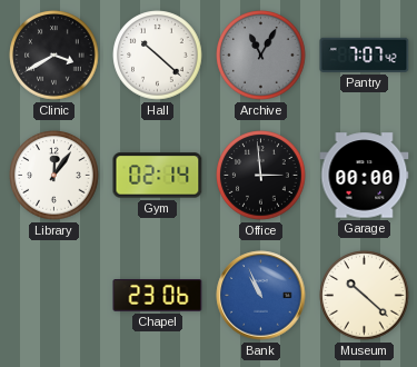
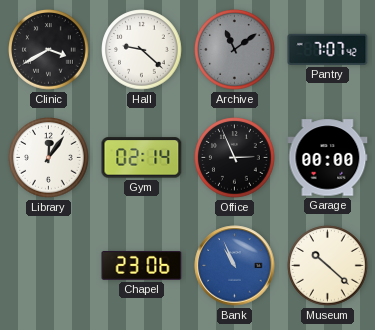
Hall: 10:22 -> 9:22 (142, 50)
Archive: 11:05 -> 11:09 (235, 50)
Office: 2:59 -> 2:56 (235, 158)
